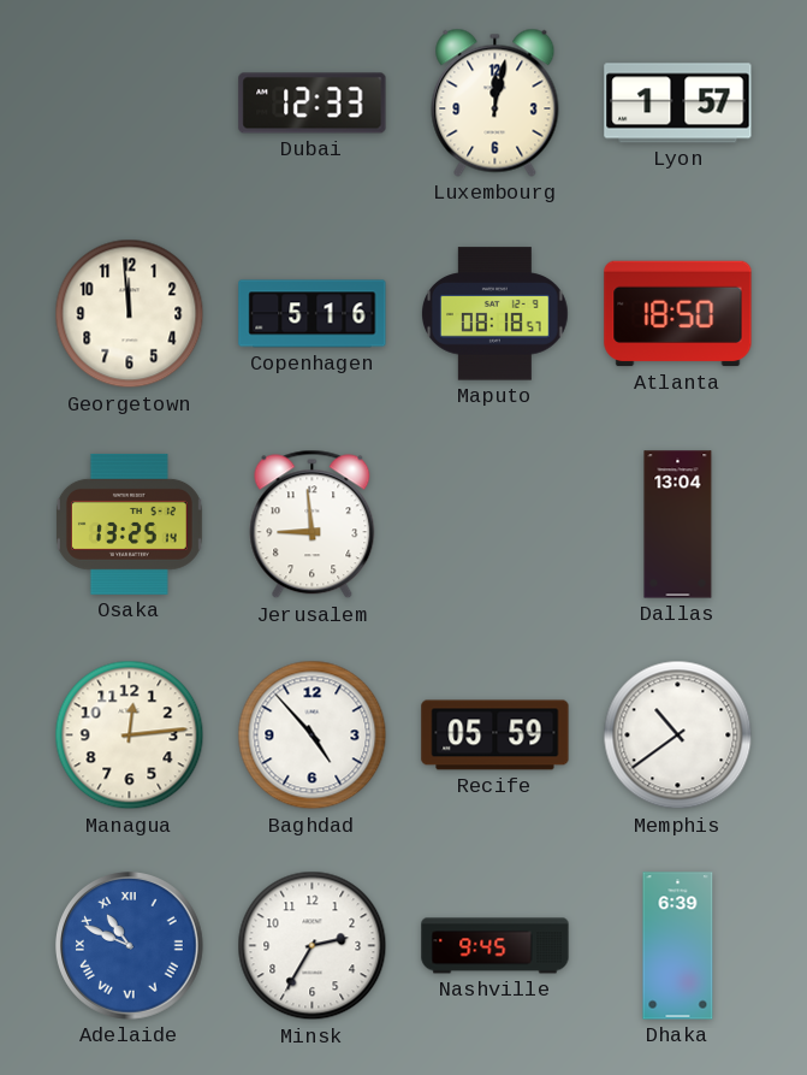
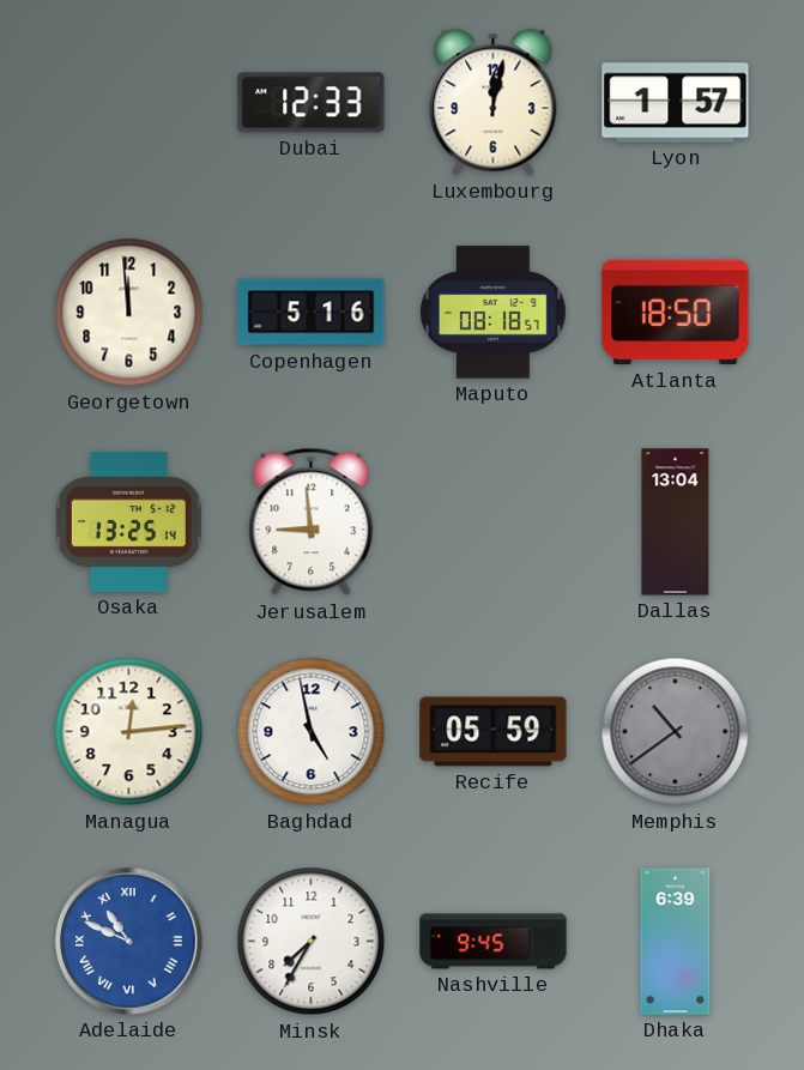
Baghdad: 4:53 -> 4:58 (312, 732)
Memphis dial: white -> grey (676, 732)
Minsk: 2:35 -> 7:35 (312, 942)
